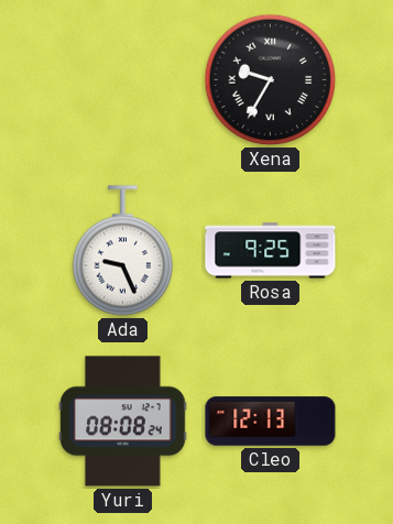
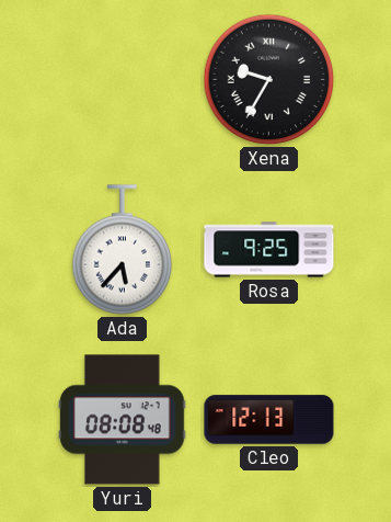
Ada: 9:26 -> 5:37 (123, 250)
Yuri: 08:08:24 -> 08:08:48 (123, 420)
